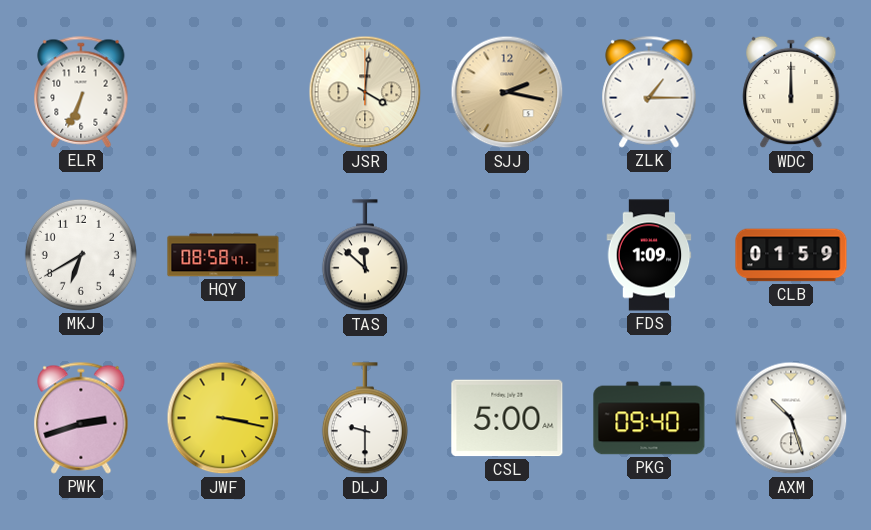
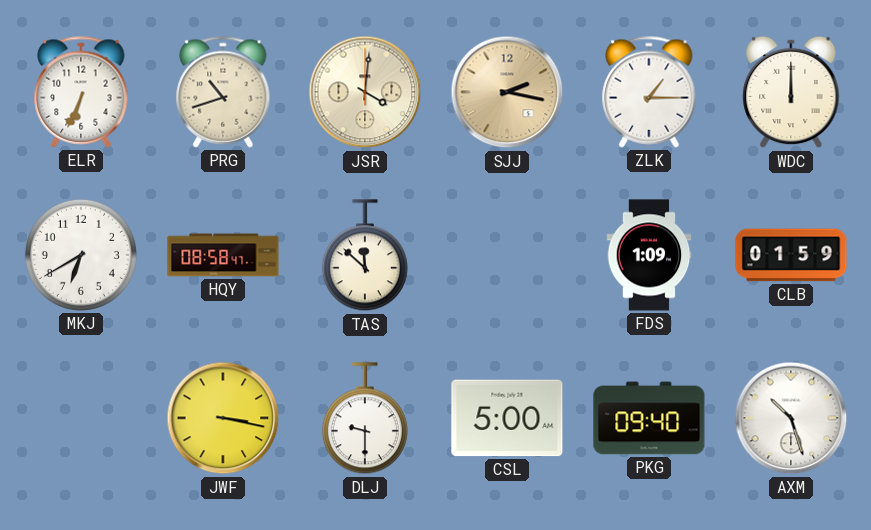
PRG: none -> 10:42 (223, 92)
PWK: 2:42 -> none (81, 418)
